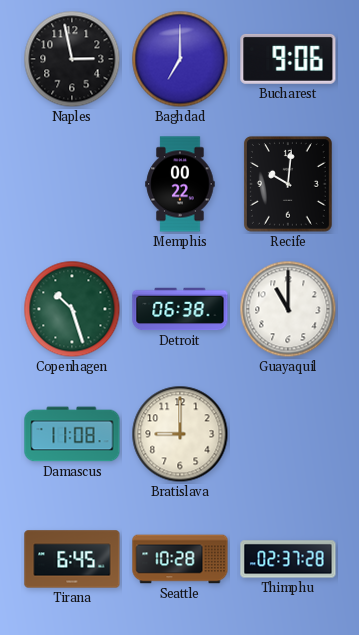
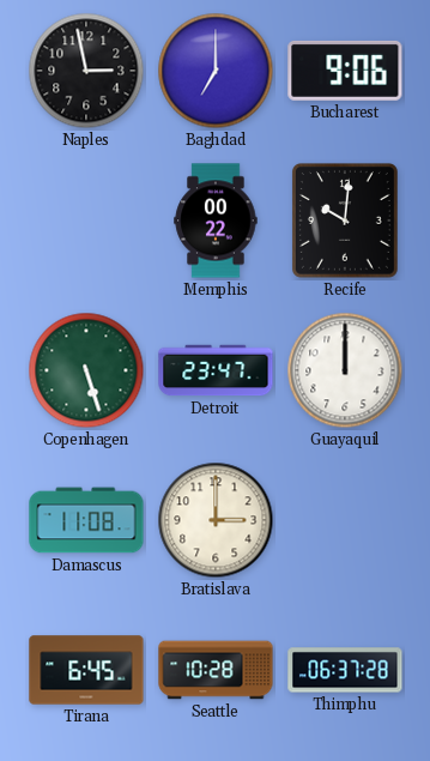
Copenhagen: 10:27 -> 5:27 (86, 370)
Detroit: 06:38 -> 23:47 (216, 370)
Guayaquil: 11:00 -> 12:00 (345, 370)
Bratislava: 9:00 -> 3:00 (216, 520)
Thimphu: 02:37 -> 06:37 (345, 670)
